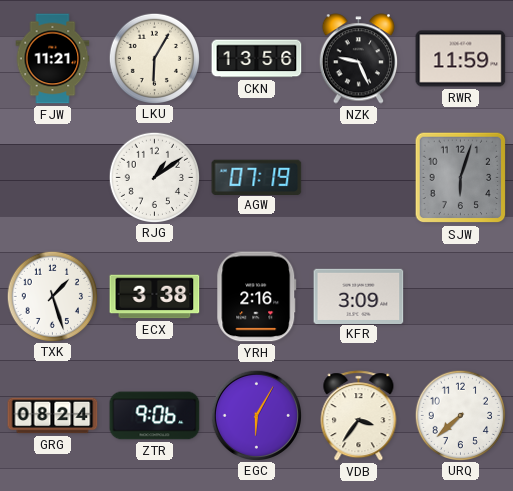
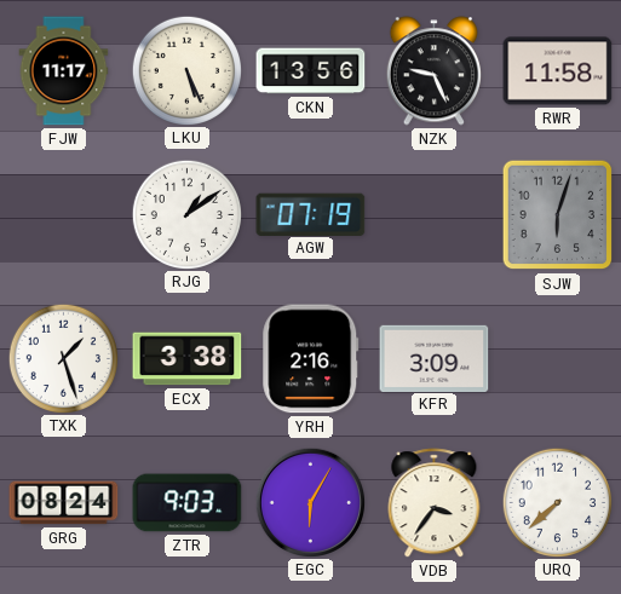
FJW: 11:21 -> 11:17 (64, 71)
LKU: 6:05 -> 5:26 (186, 70)
RWR: 11:59 -> 11:58 (558, 71)
ZTR: 9:06 -> 9:03 (188, 503)
